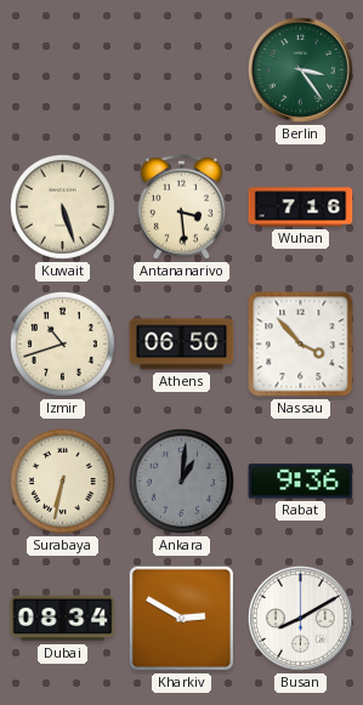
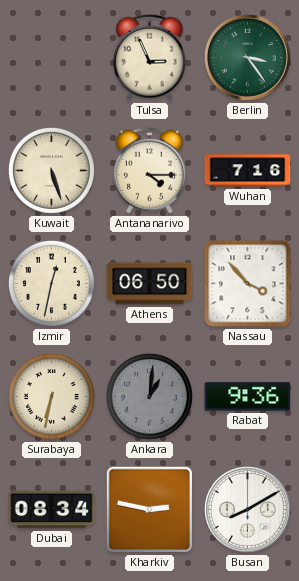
Tulsa: none -> 2:56 (149, 57)
Antananarivo: 3:29 -> 4:15 (149, 170)
Izmir: 10:42 -> 12:32 (51, 283)
Kharkiv: 2:50 -> 2:47 (149, 509)
